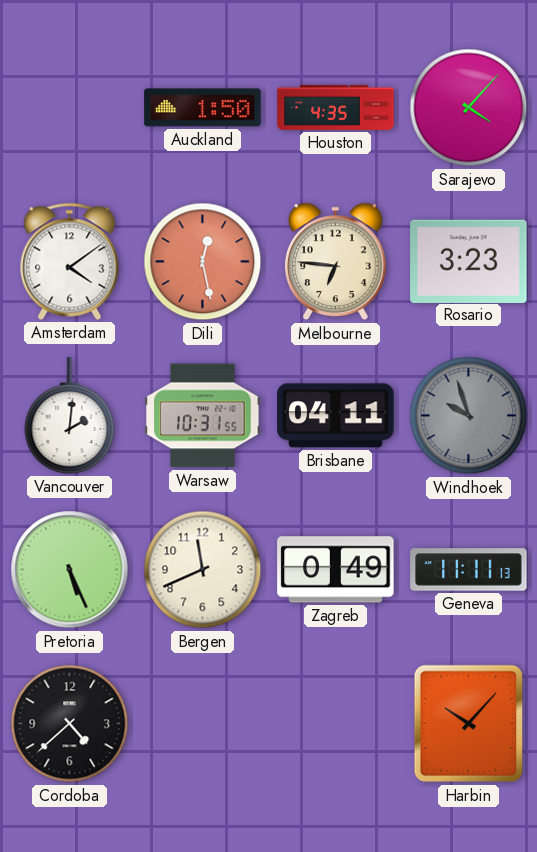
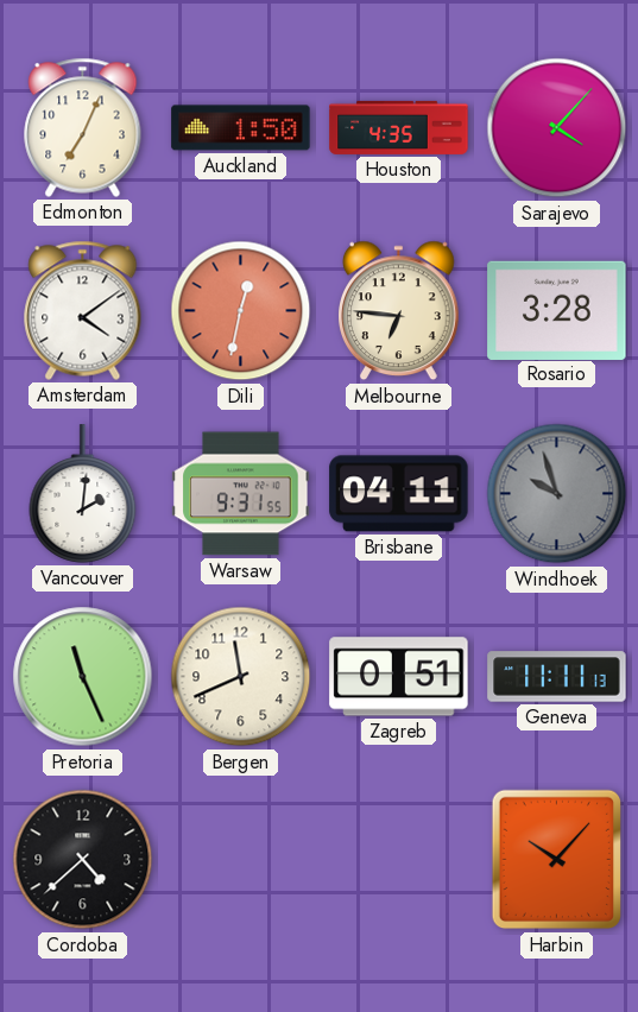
Edmonton: none -> 7:04 (83, 127)
Dili: 12:28 -> 12:32 (241, 311)
Rosario: 3:23 -> 3:28 (557, 310)
Warsaw: 10:31 -> 9:31 (241, 494)
Pretoria: 5:26 -> 11:26 (83, 677)
Zagreb: 0:49 -> 0:51 (399, 677)
